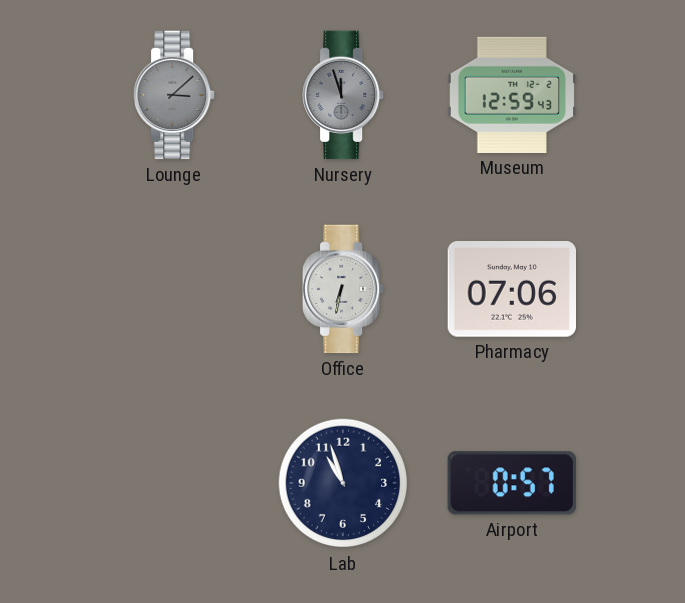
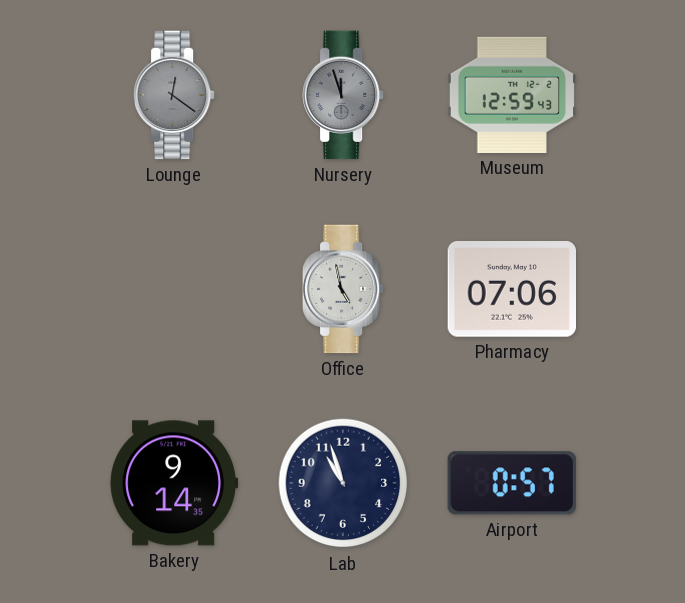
Lounge: 3:08 -> 12:21 (175, 95)
Office: 6:32 -> 4:58 (344, 289)
Bakery: none -> 9:14 (174, 483)
